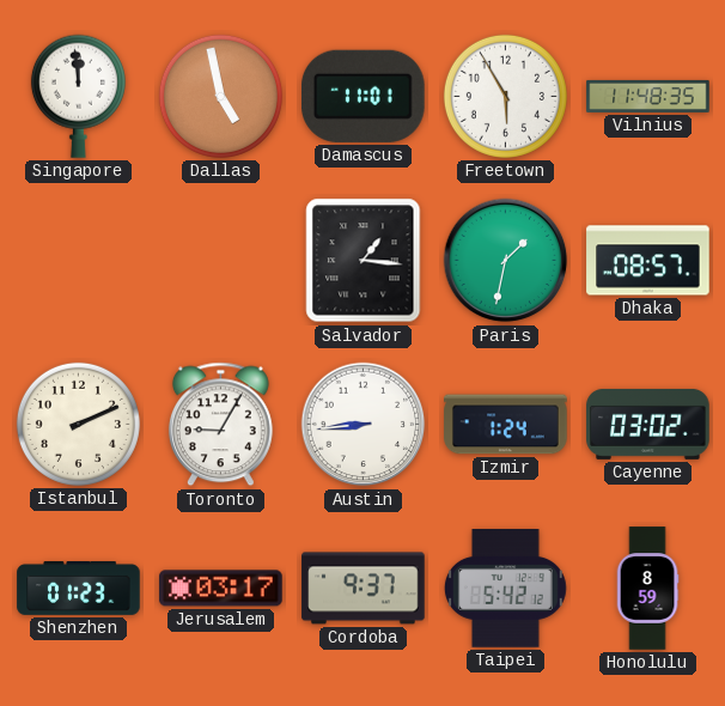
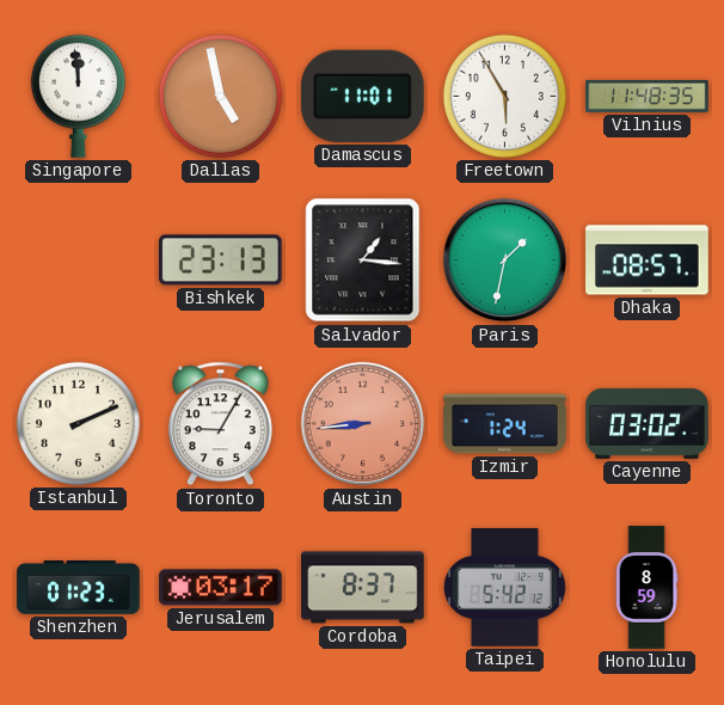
Bishkek: none -> 23:13 (221, 260)
Austin dial: white -> salmon (363, 424)
Cordoba: 9:37 -> 8:37 (363, 588)
